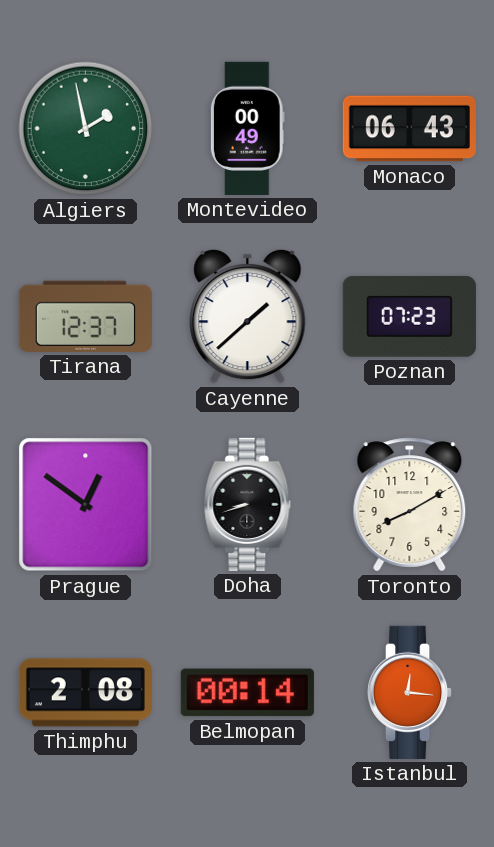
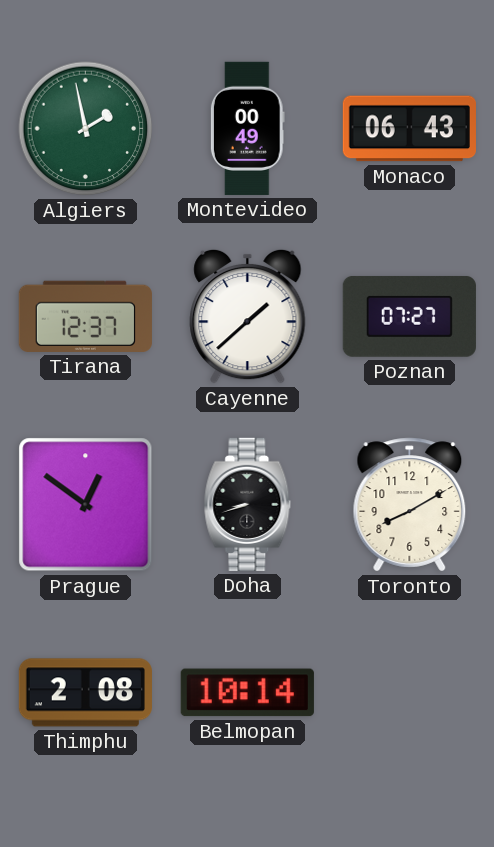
Poznan: 07:23 -> 07:27 (409, 316)
Belmopan: 00:14 -> 10:14 (247, 693)
Istanbul: 12:16 -> none (411, 692)
